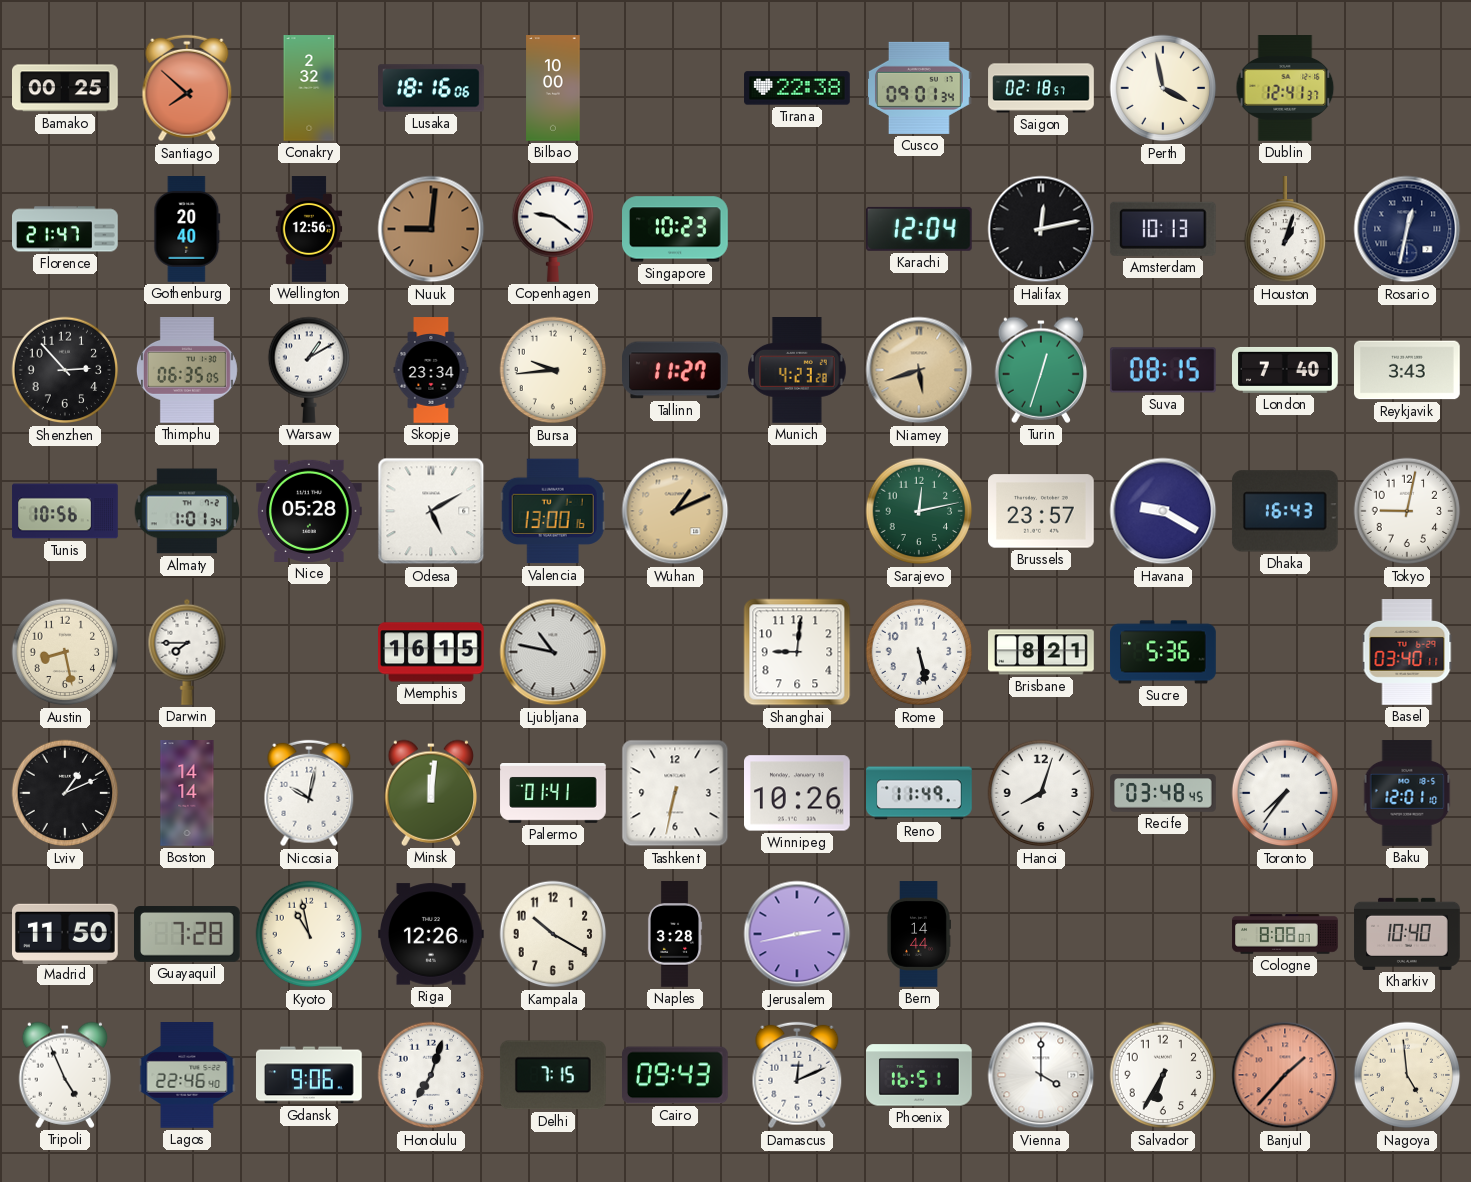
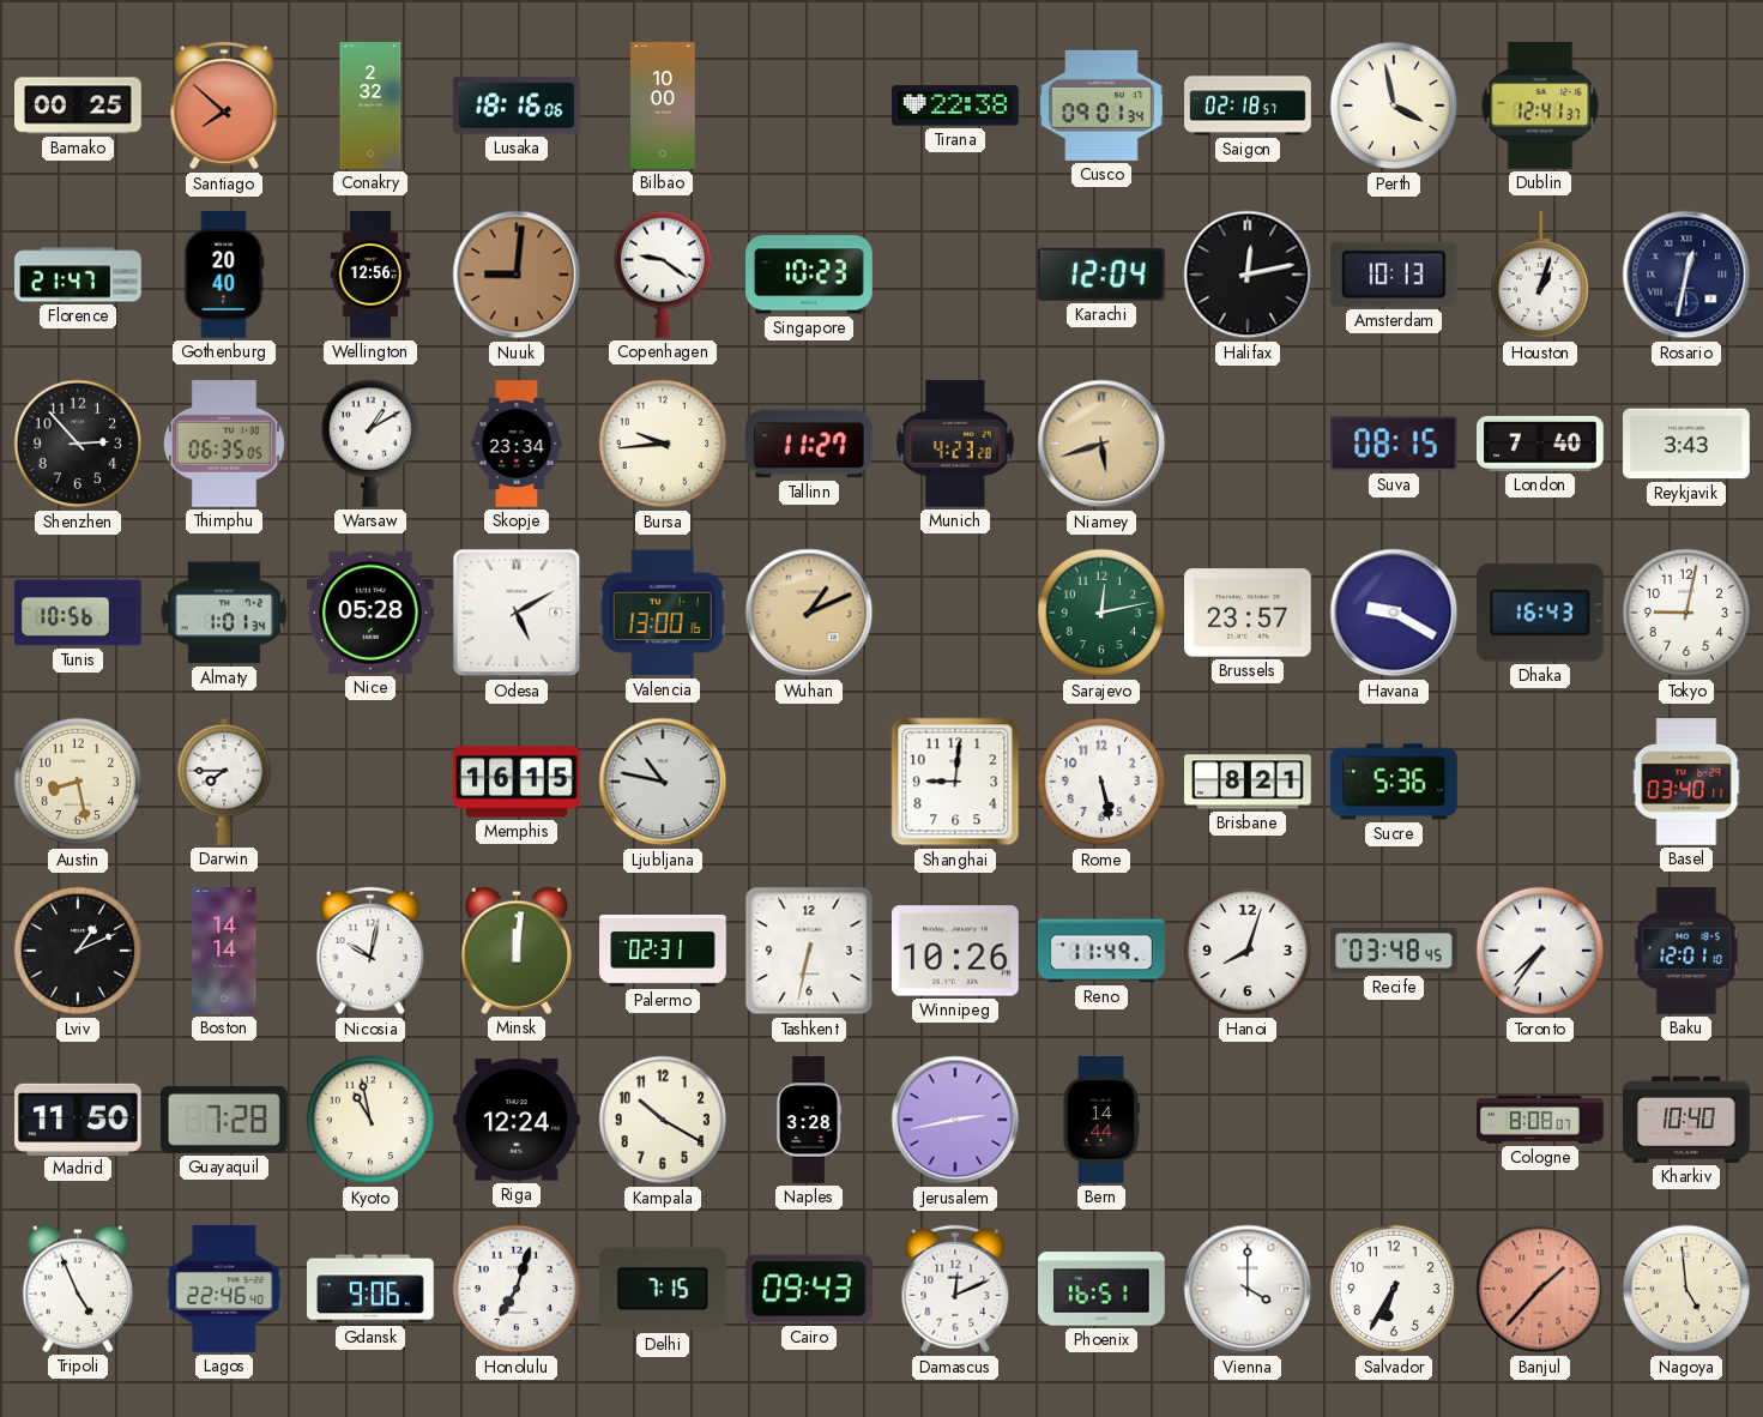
Turin: 12:33 -> none (1041, 370)
Palermo: 01:41 -> 02:31 (663, 952)
Riga: 12:26 -> 12:24 (518, 1120)
